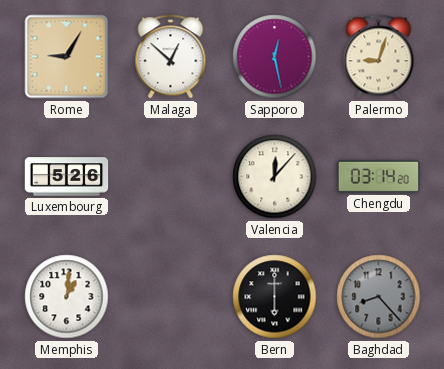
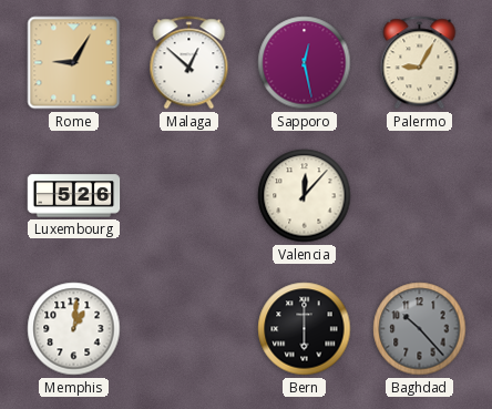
Palermo: 9:03 -> 9:05 (420, 63)
Chengdu: 03:14 -> none (379, 176)
Baghdad: 8:23 -> 10:23 (420, 329)
